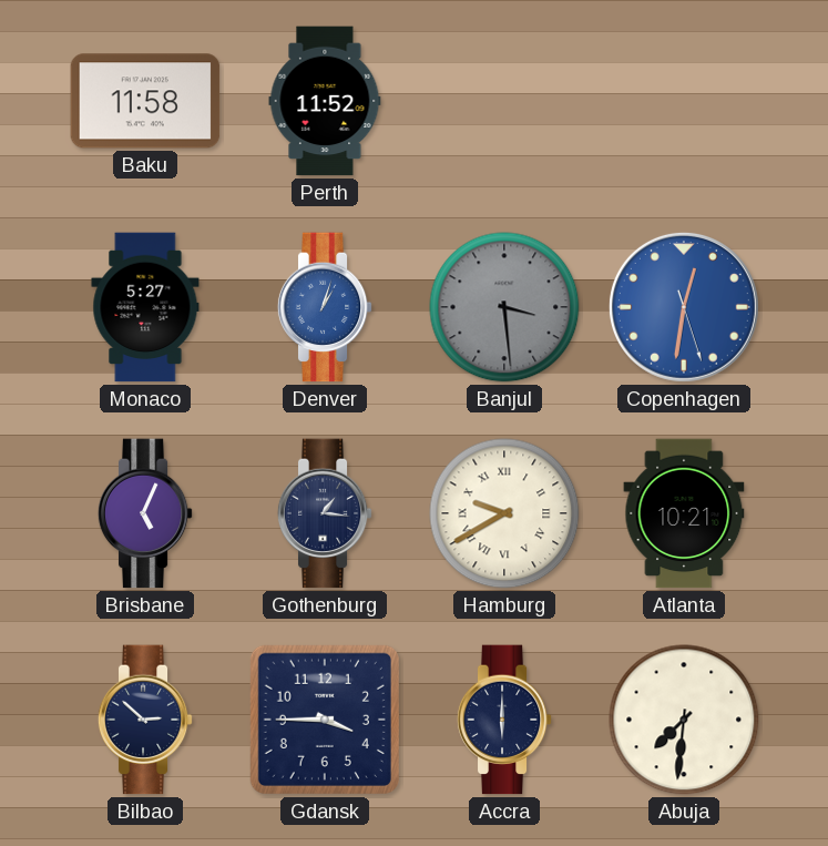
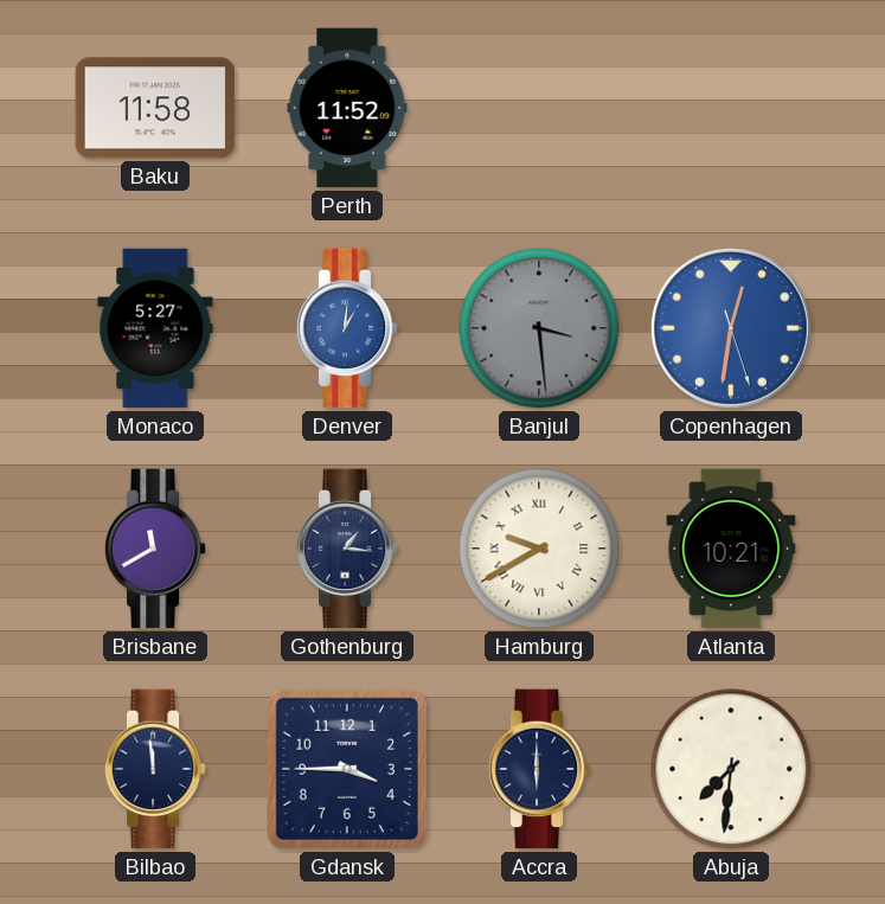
Denver: 1:03 -> 1:01 (347, 328)
Brisbane: 5:04 -> 11:40 (155, 549)
Bilbao: 2:52 -> 11:59 (155, 769)
